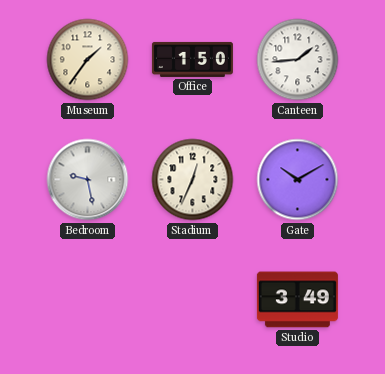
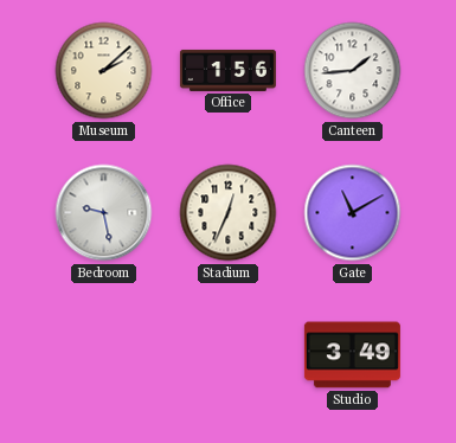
Museum: 1:36 -> 2:08 (104, 71)
Office: 1:50 -> 1:56 (227, 70)
Gate: 10:10 -> 11:10 (353, 213)
